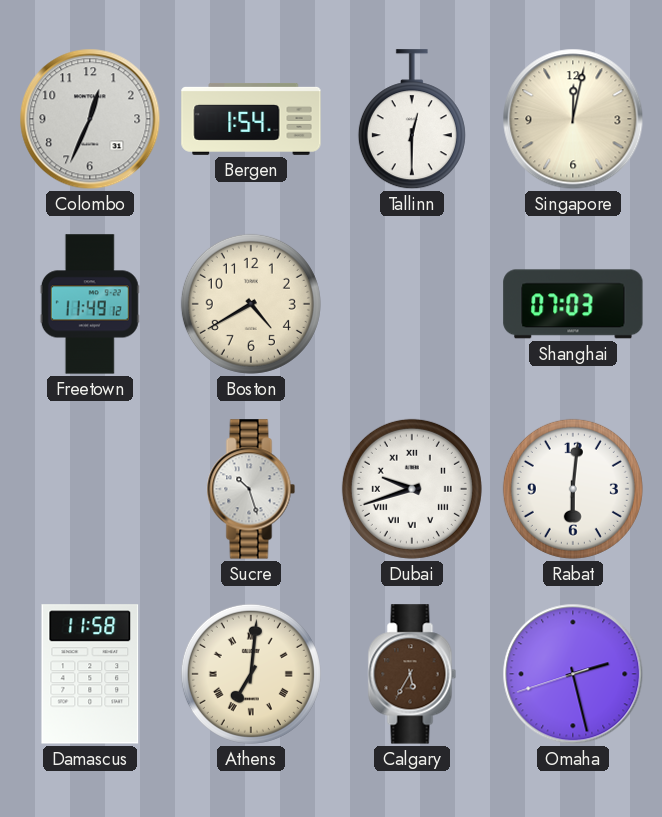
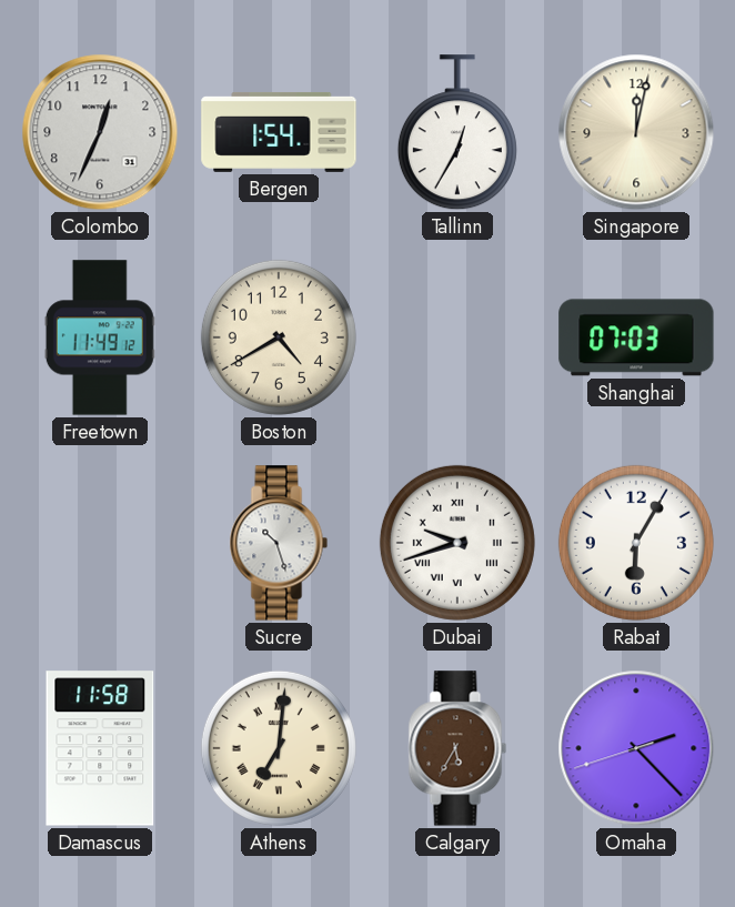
Tallinn: 12:30 -> 12:35 (457, 133)
Rabat: 6:01 -> 6:05 (636, 543)
Omaha: 2:27 -> 2:22 (636, 748)
